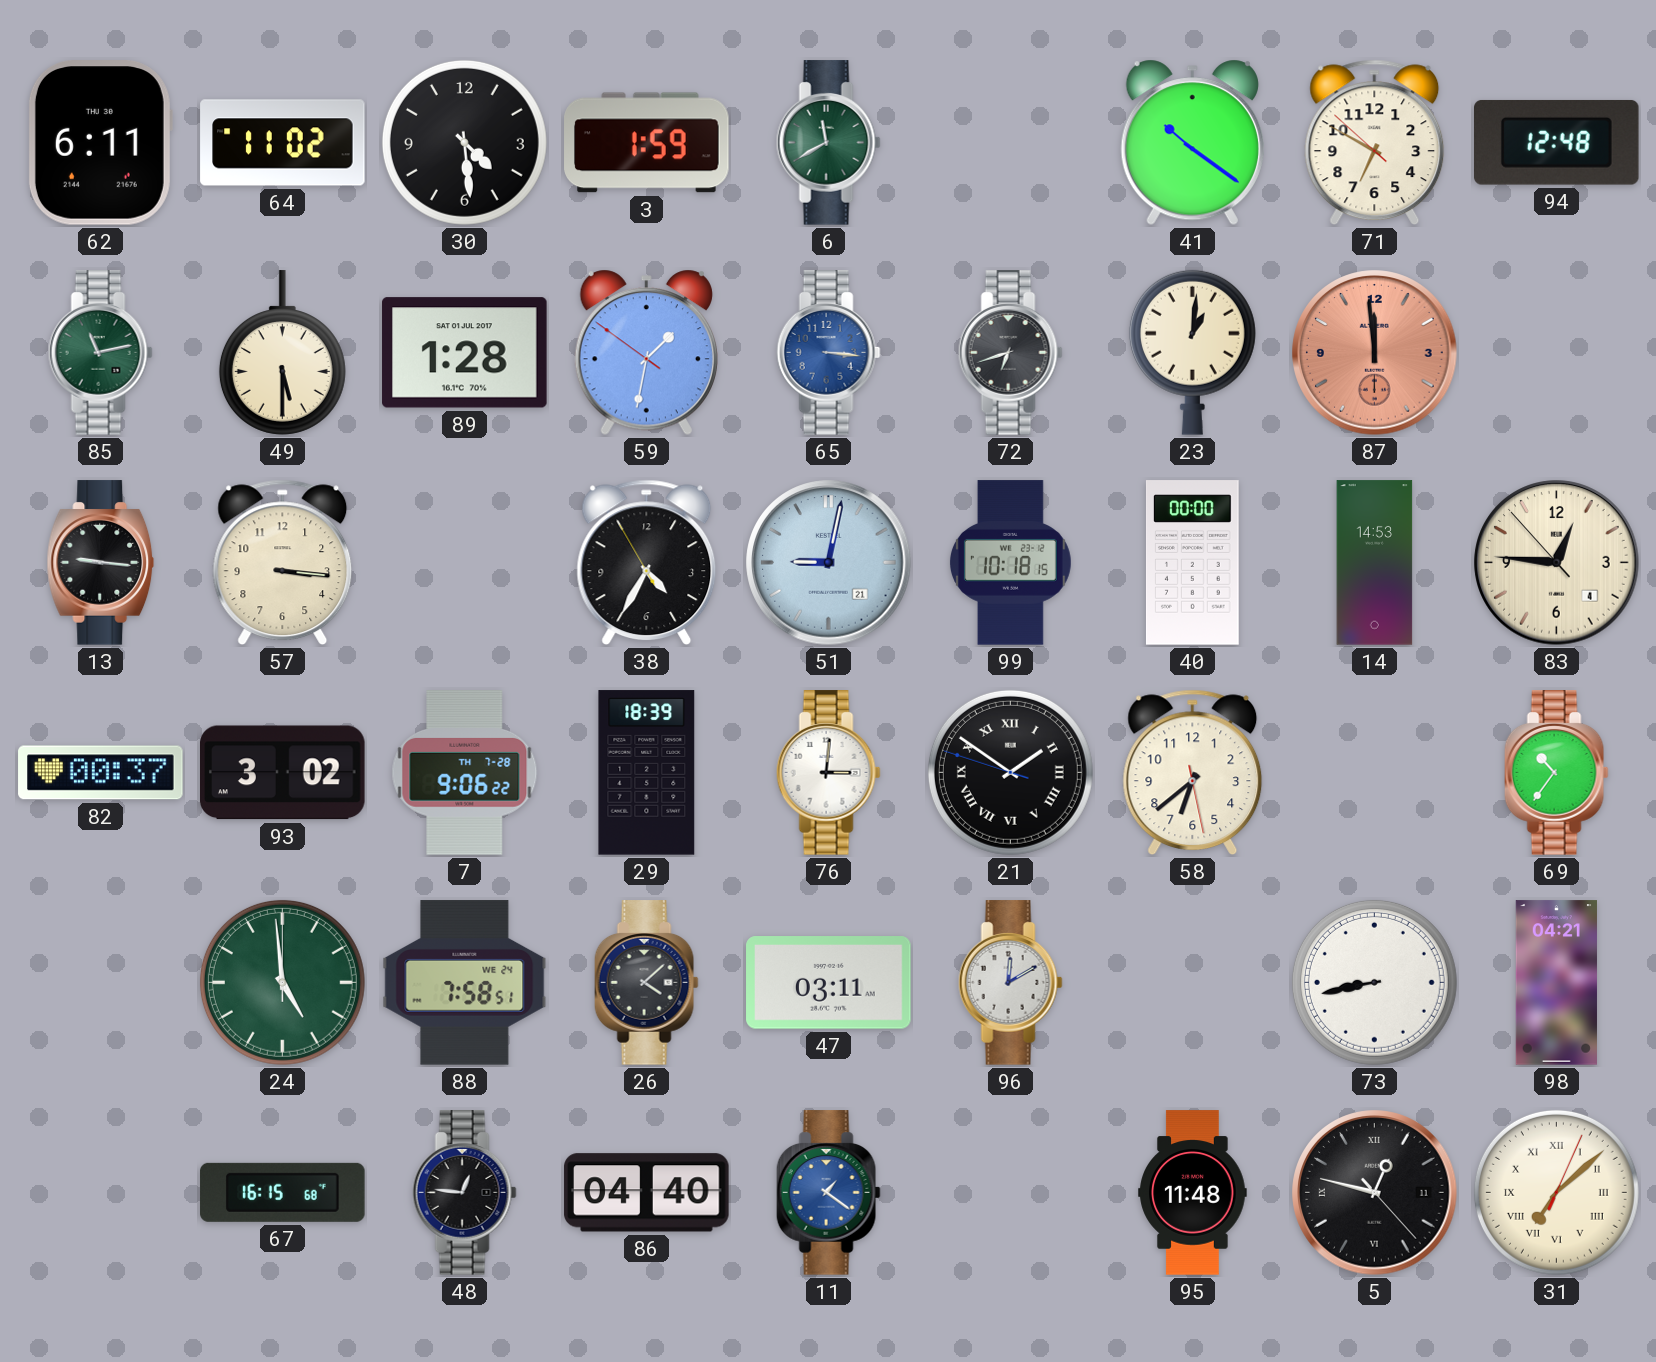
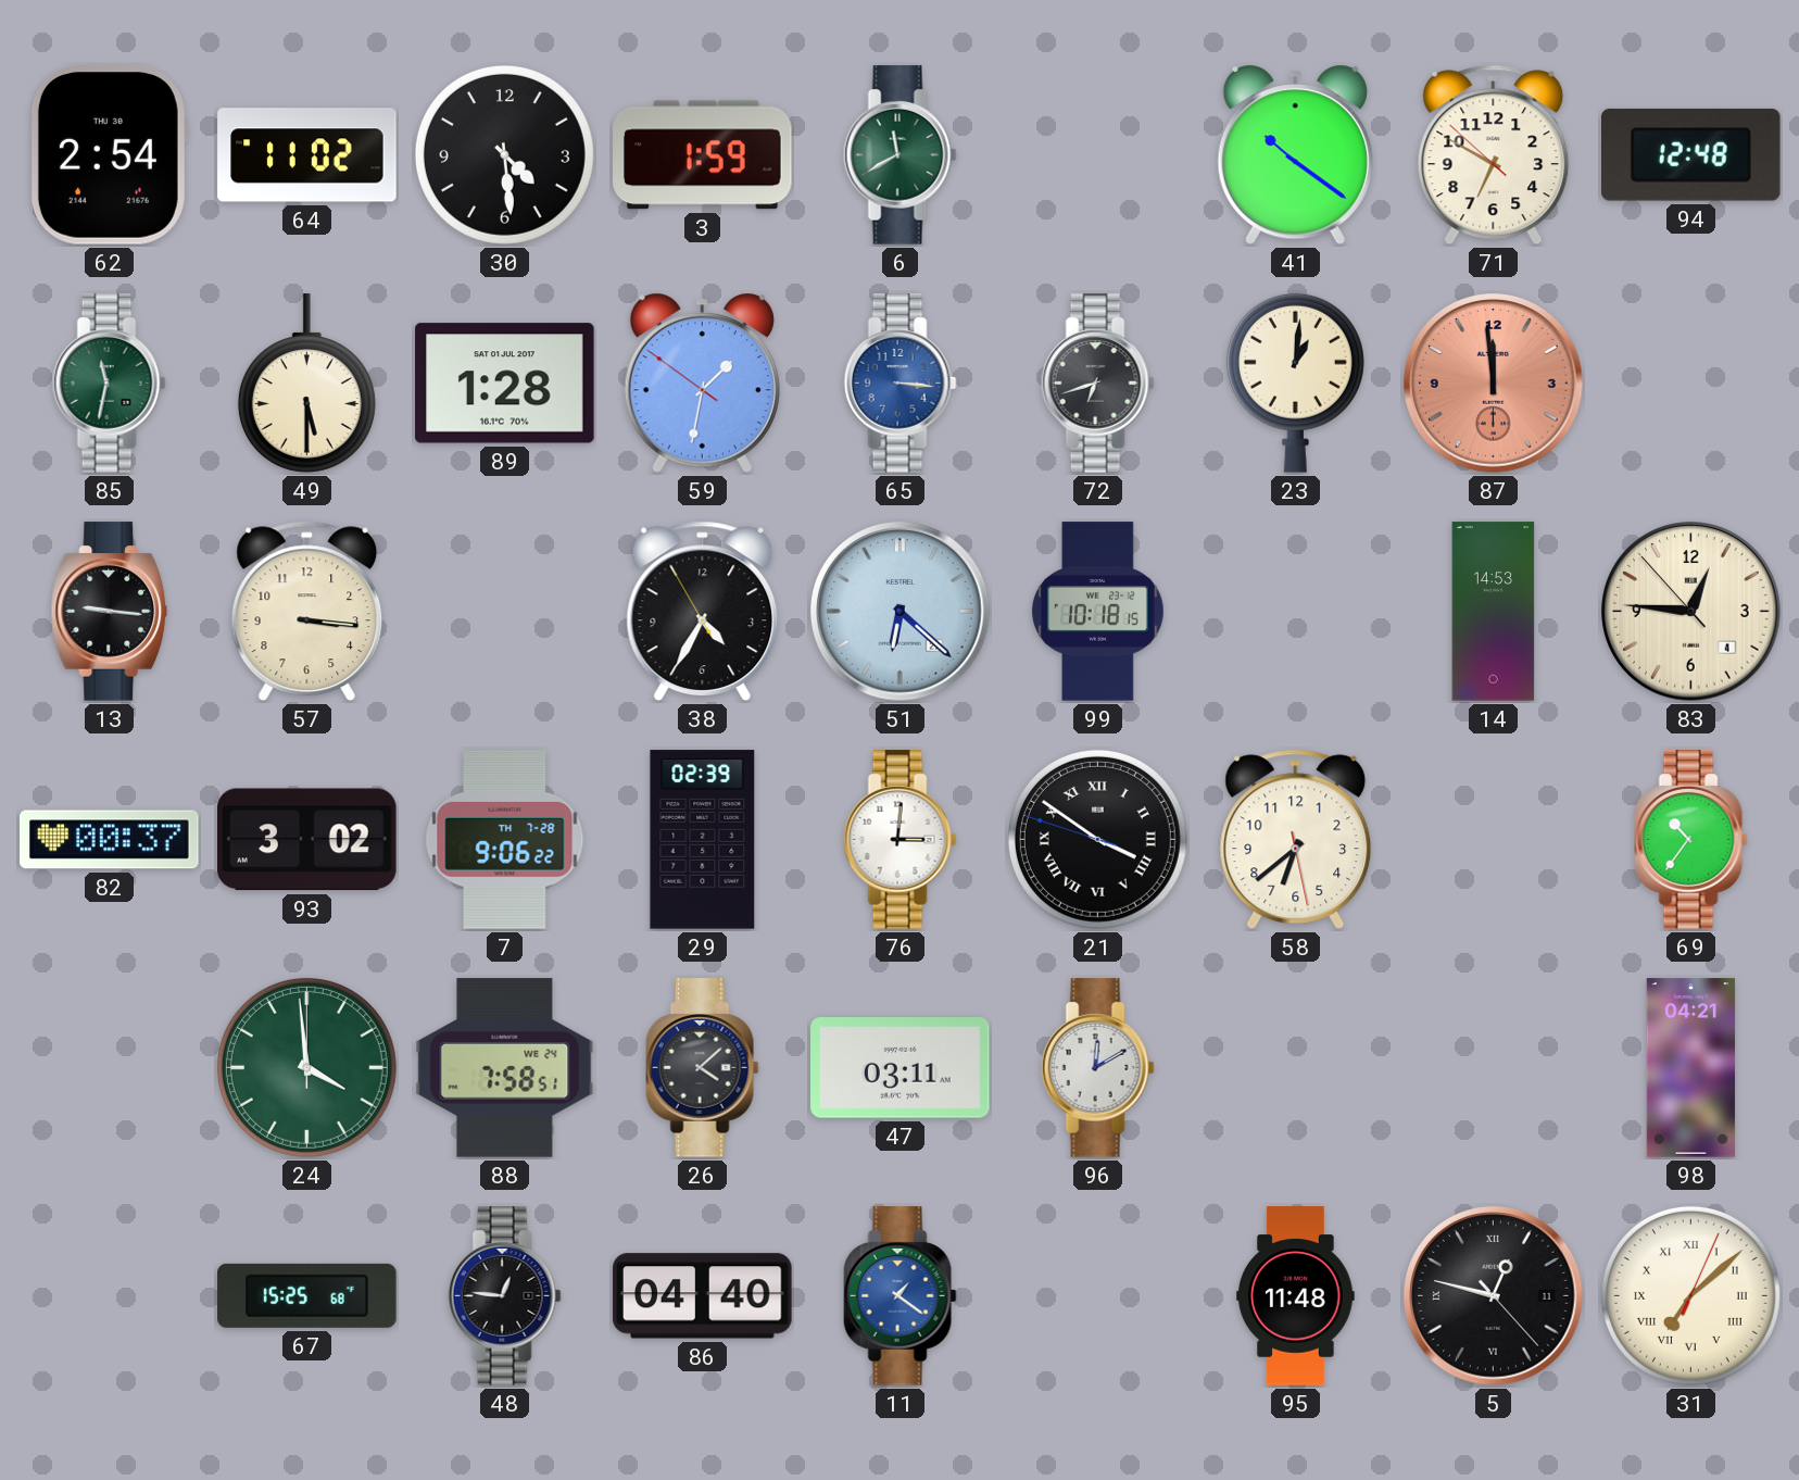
62: 6:11 -> 2:54 (109, 155)
85: 11:13 -> 11:32 (109, 384)
51: 9:02 -> 6:22 (901, 612)
40: 00:00 -> none (1193, 563)
29: 18:39 -> 02:39 (703, 840)
21: 1:50 -> 3:50 (1097, 839)
24: 4:59 -> 3:59 (306, 1067)
73: 8:43 -> none (1374, 982)
67: 16:15 -> 15:25 (307, 1295)
